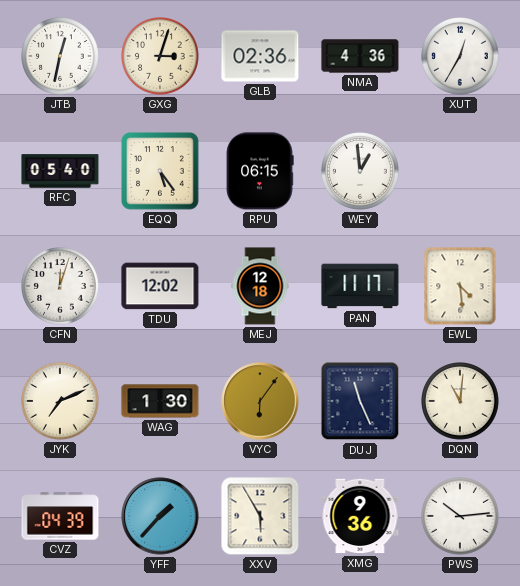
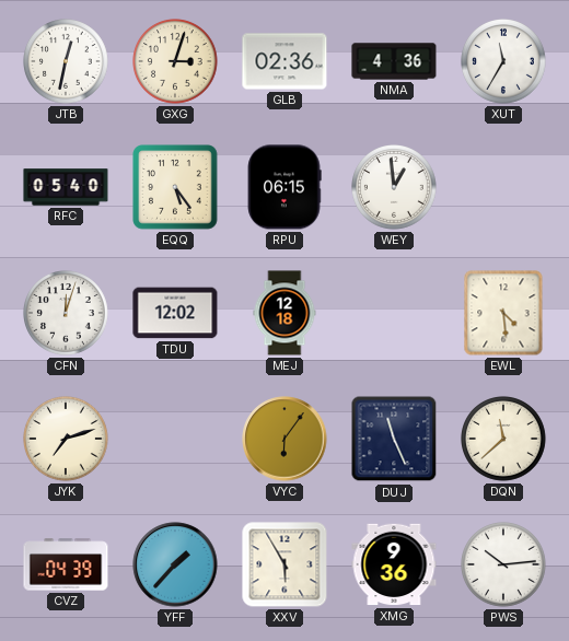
XUT: 12:35 -> 11:35 (504, 62)
PAN: 11:17 -> none (360, 286)
JYK: 7:11 -> 7:12 (67, 440)
WAG: 1:30 -> none (160, 401)
DQN: 11:01 -> 11:38 (504, 440)
